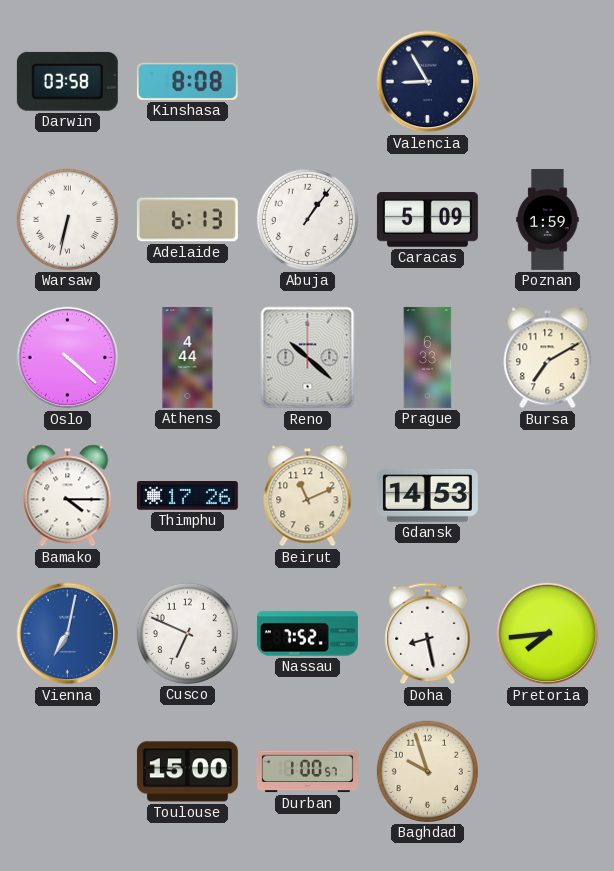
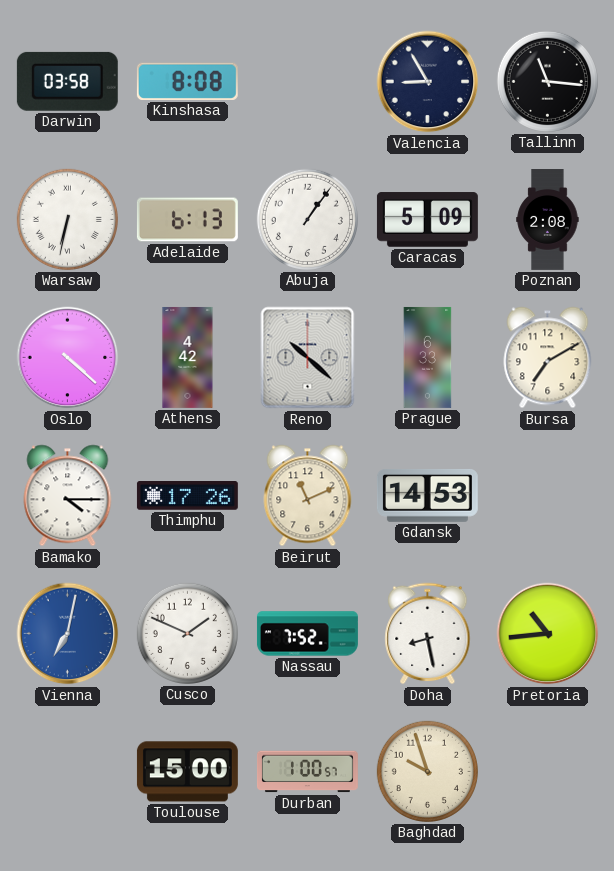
Tallinn: none -> 11:16 (547, 81)
Poznan: 1:59 -> 2:08 (548, 220)
Athens: 4:44 -> 4:42 (188, 357)
Cusco: 6:49 -> 1:49 (187, 633)
Pretoria: 7:44 -> 10:44 (548, 634)
